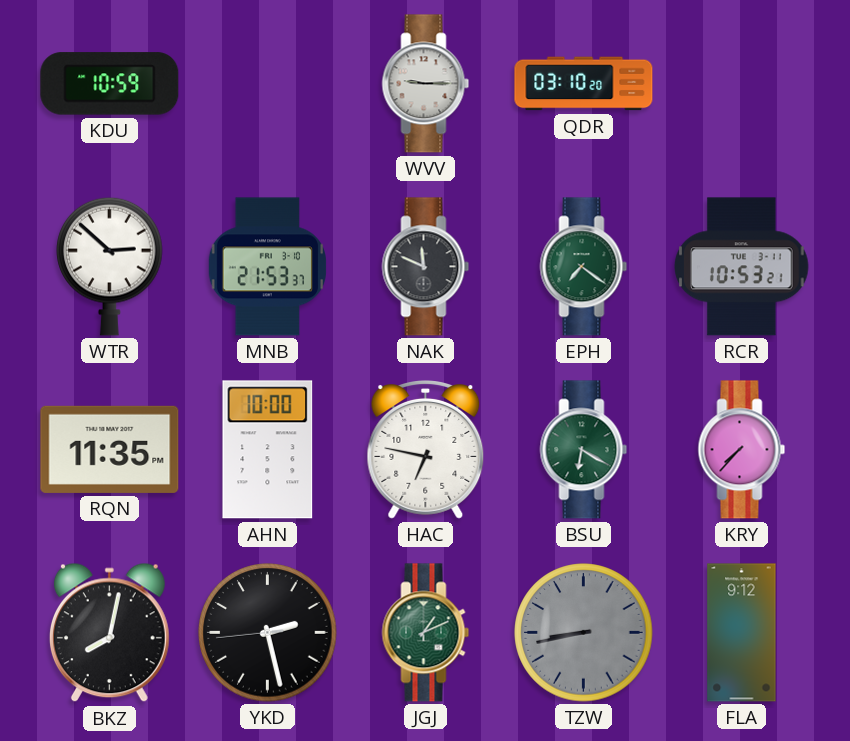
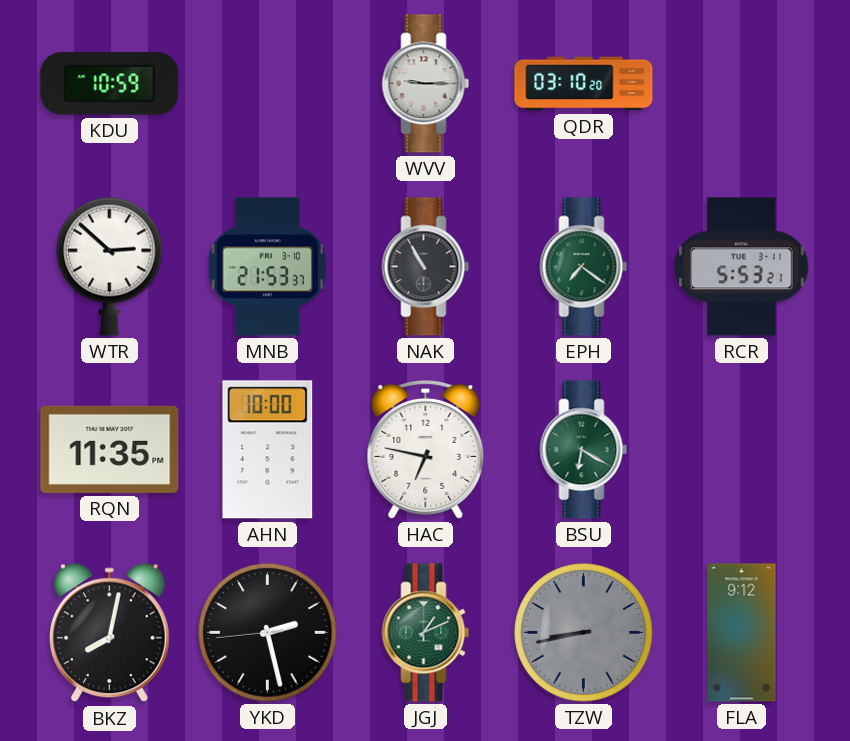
NAK: 11:49 -> 10:55 (426, 267)
RCR: 10:53 -> 5:53 (742, 267)
KRY: 7:37 -> none (742, 450)
